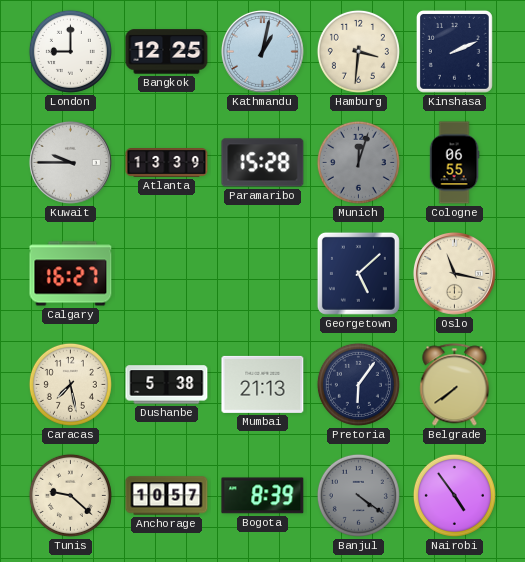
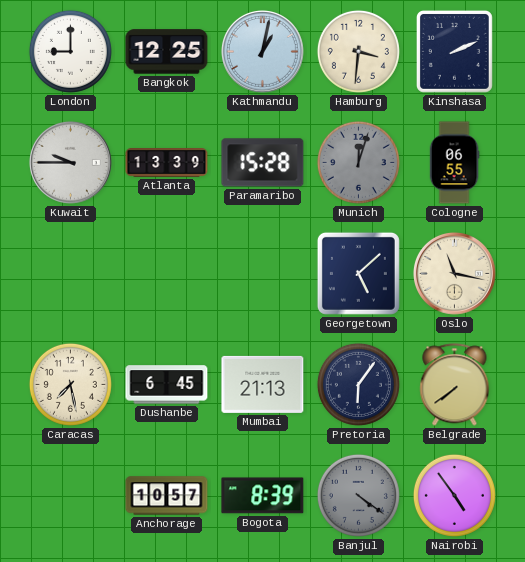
Calgary: 16:27 -> none (71, 274)
Dushanbe: 5:38 -> 6:45 (167, 385)
Tunis: 9:22 -> none (70, 495)
